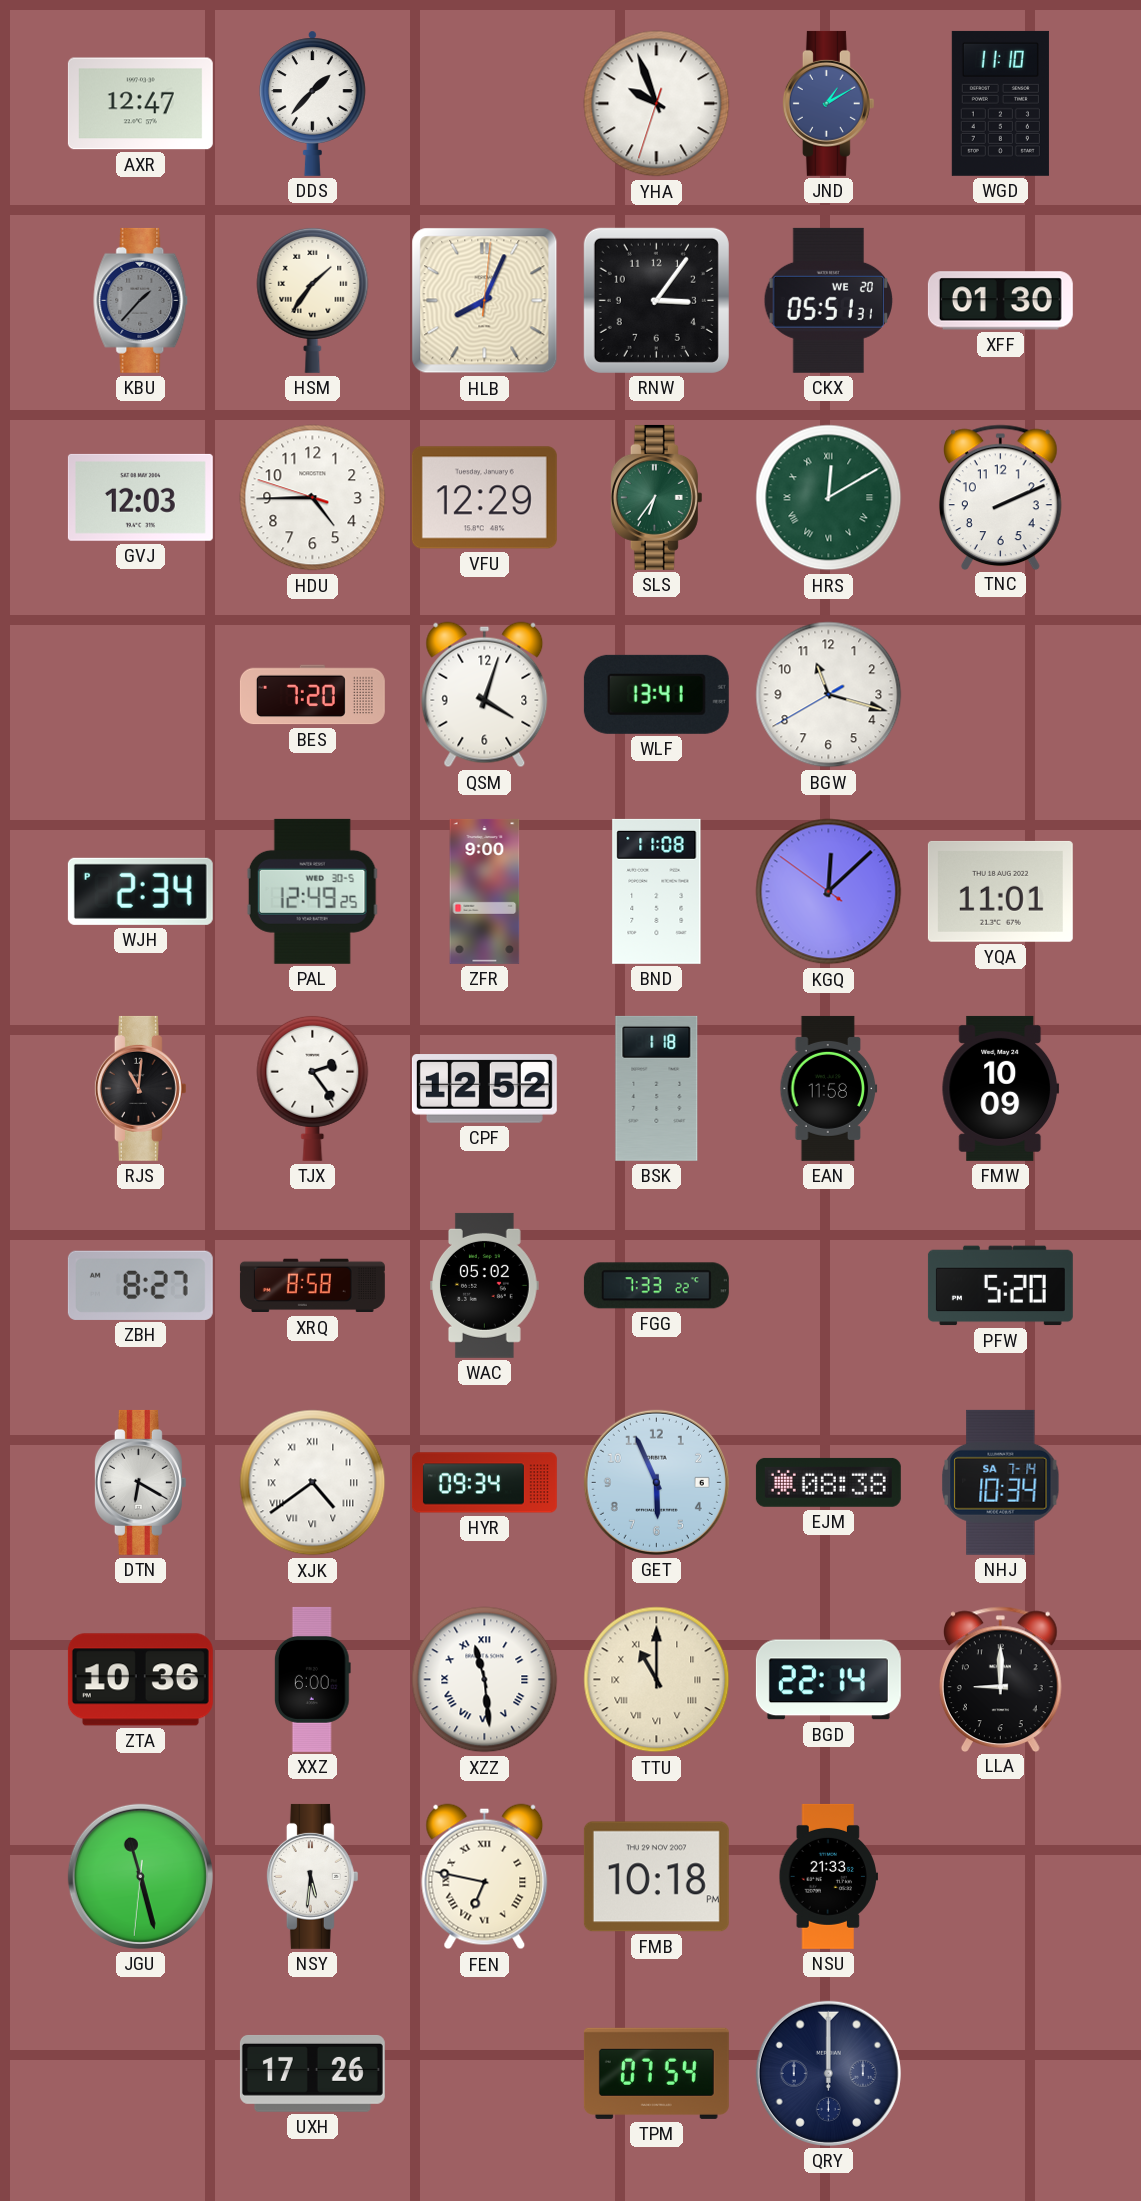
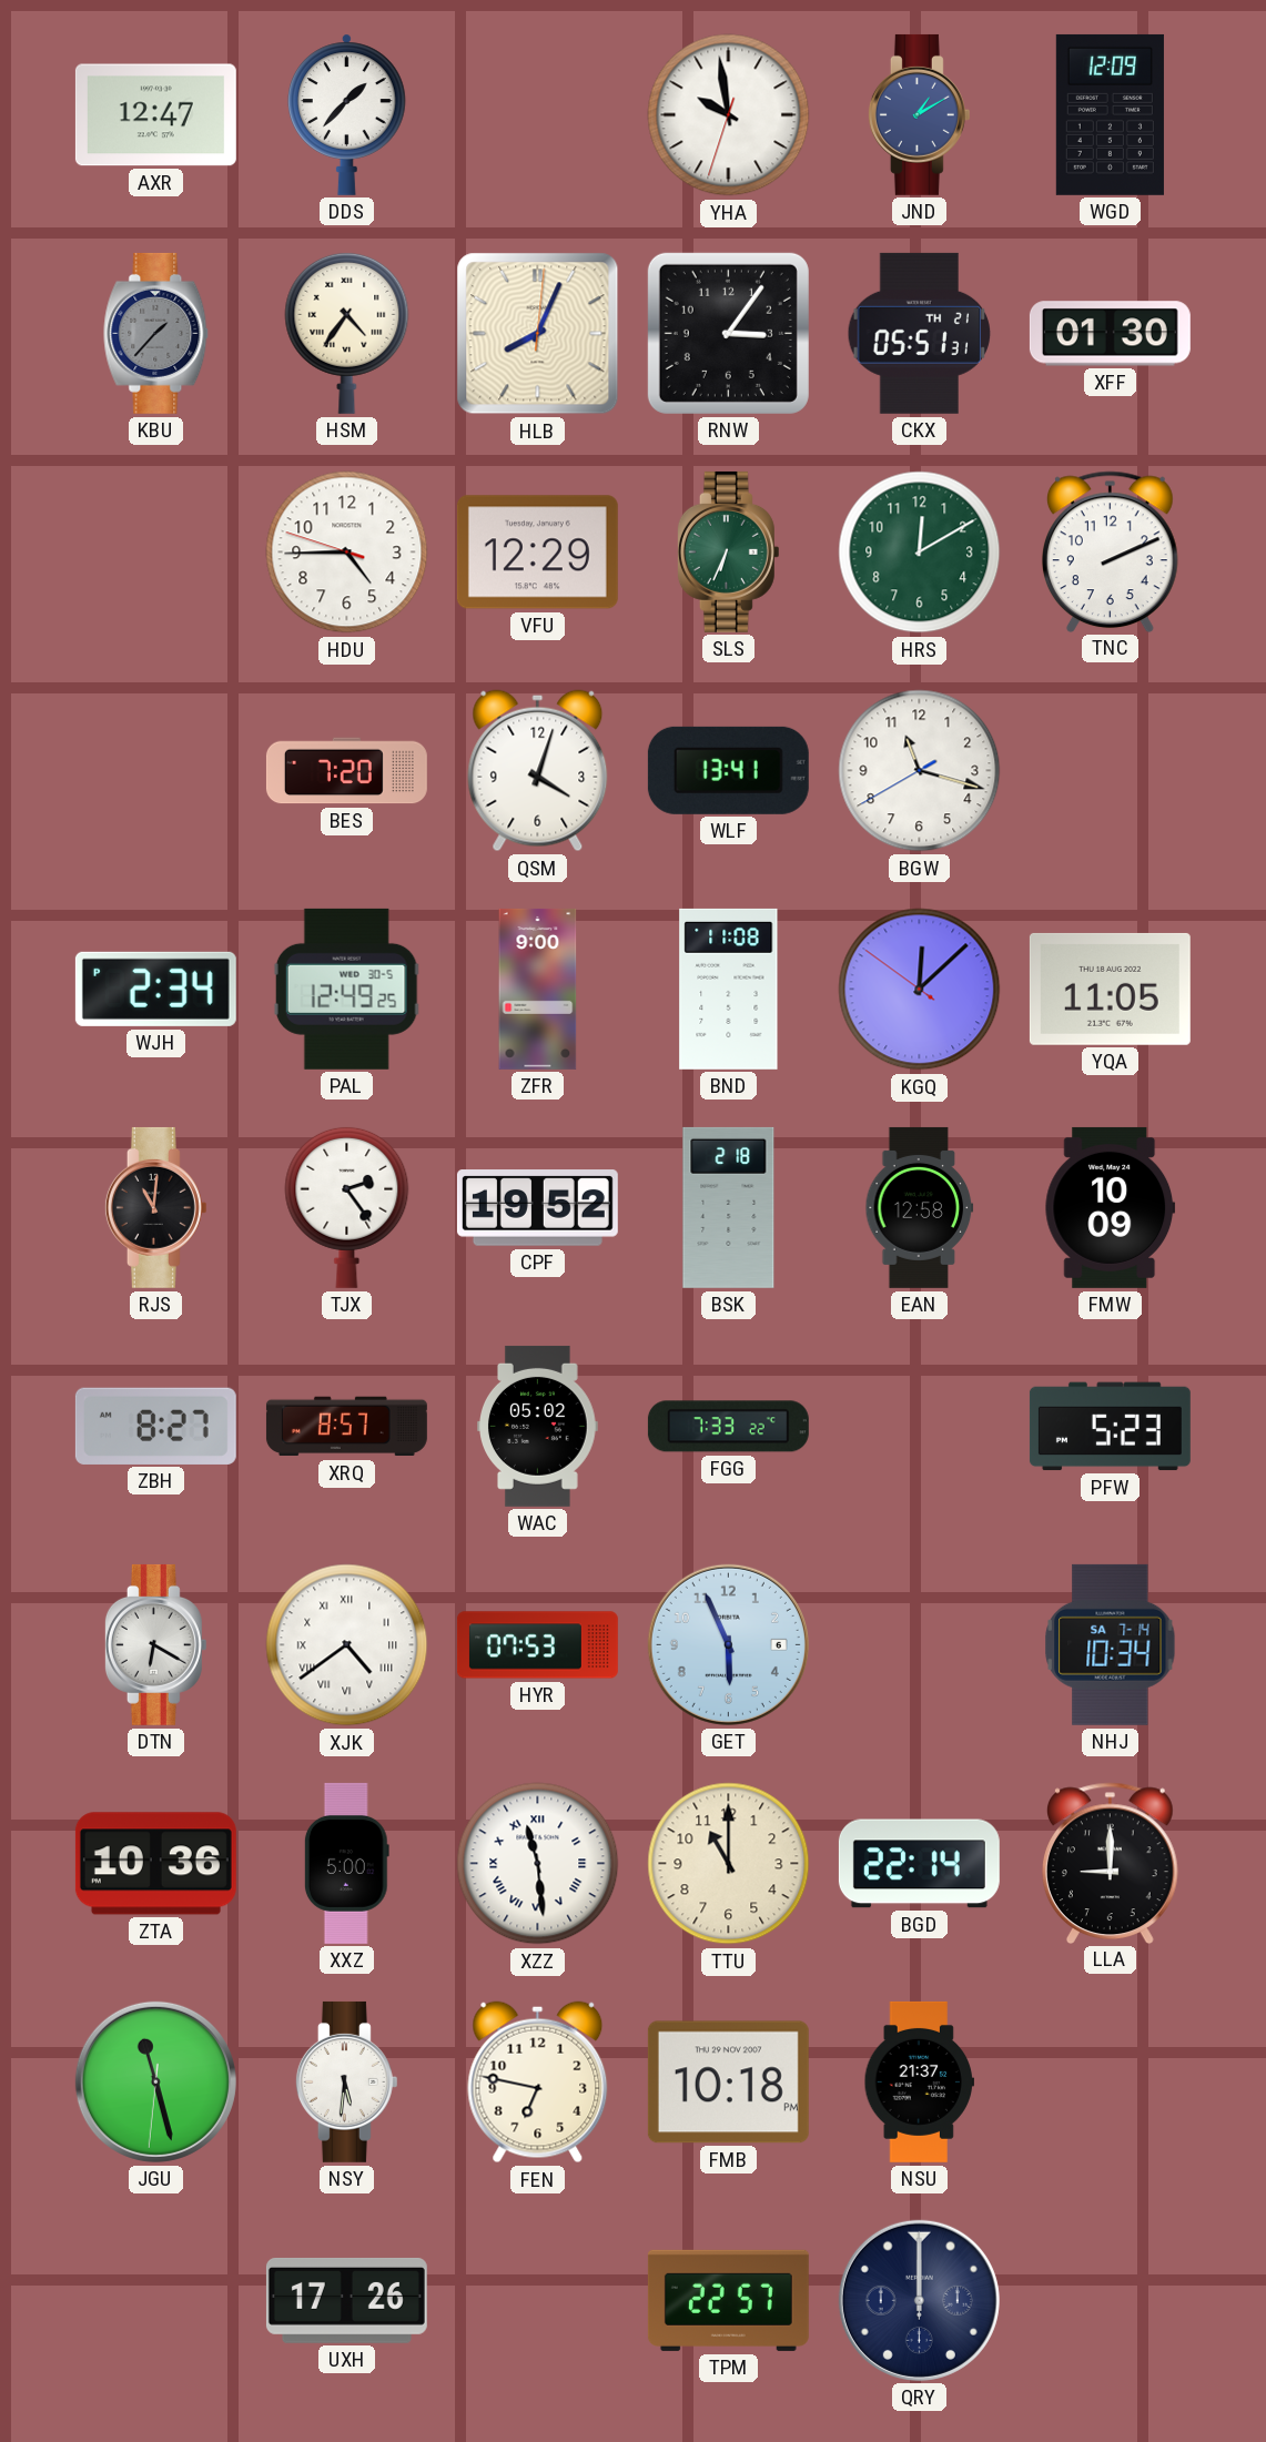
YHA: 9:56 -> 9:58 (729, 115)
WGD: 11:10 -> 12:09 (1110, 114)
HSM: 1:36 -> 4:36 (347, 333)
CKX date: WE 20 -> TH 21 (919, 333)
GVJ: 12:03 -> none (140, 497)
SLS: 6:36 -> 6:34 (728, 551)
HRS numerals: Roman -> Arabic (920, 553)
YQA: 11:01 -> 11:05 (1110, 989)
CPF: 12:52 -> 19:52 (537, 1208)
BSK: 1:18 -> 2:18 (729, 1207)
EAN: 11:58 -> 12:58 (920, 1207)
XRQ: 8:58 -> 8:57 (346, 1427)
PFW: 5:20 -> 5:23 (1110, 1427)
HYR: 09:34 -> 07:53 (537, 1645)
EJM: 08:38 -> none (828, 1482)
XXZ: 6:00 -> 5:00 (346, 1863)
TTU numerals: Roman -> Arabic (729, 1864)
FEN numerals: Roman -> Arabic (538, 2083)
NSU: 21:33 -> 21:37 (919, 2081)
TPM: 07:54 -> 22:57 (728, 2300)
